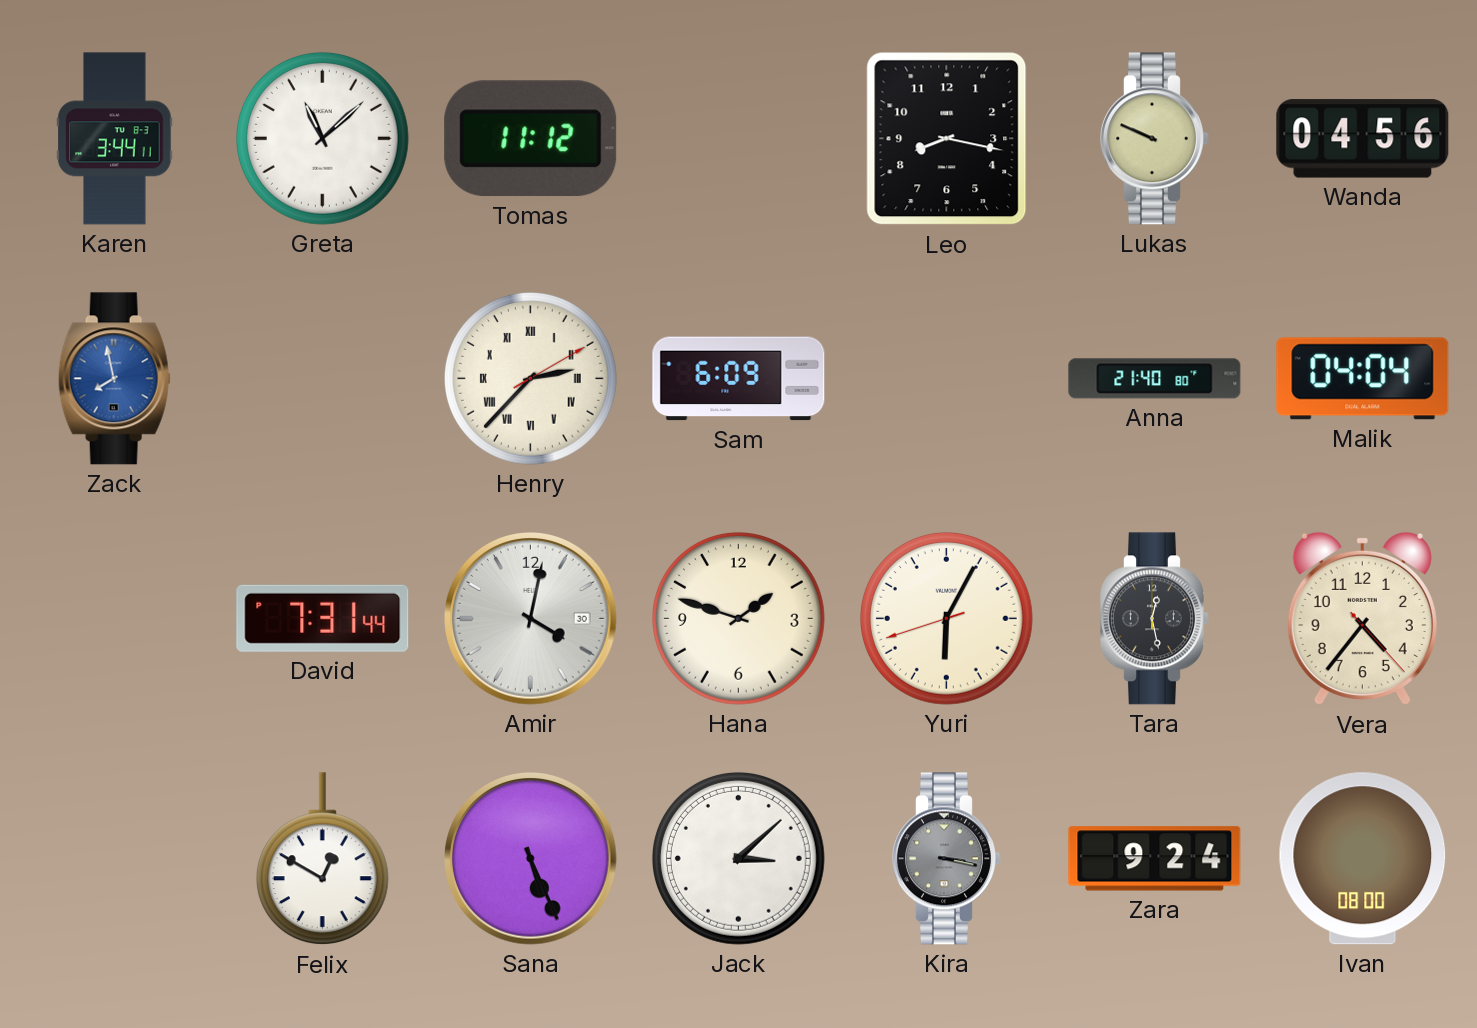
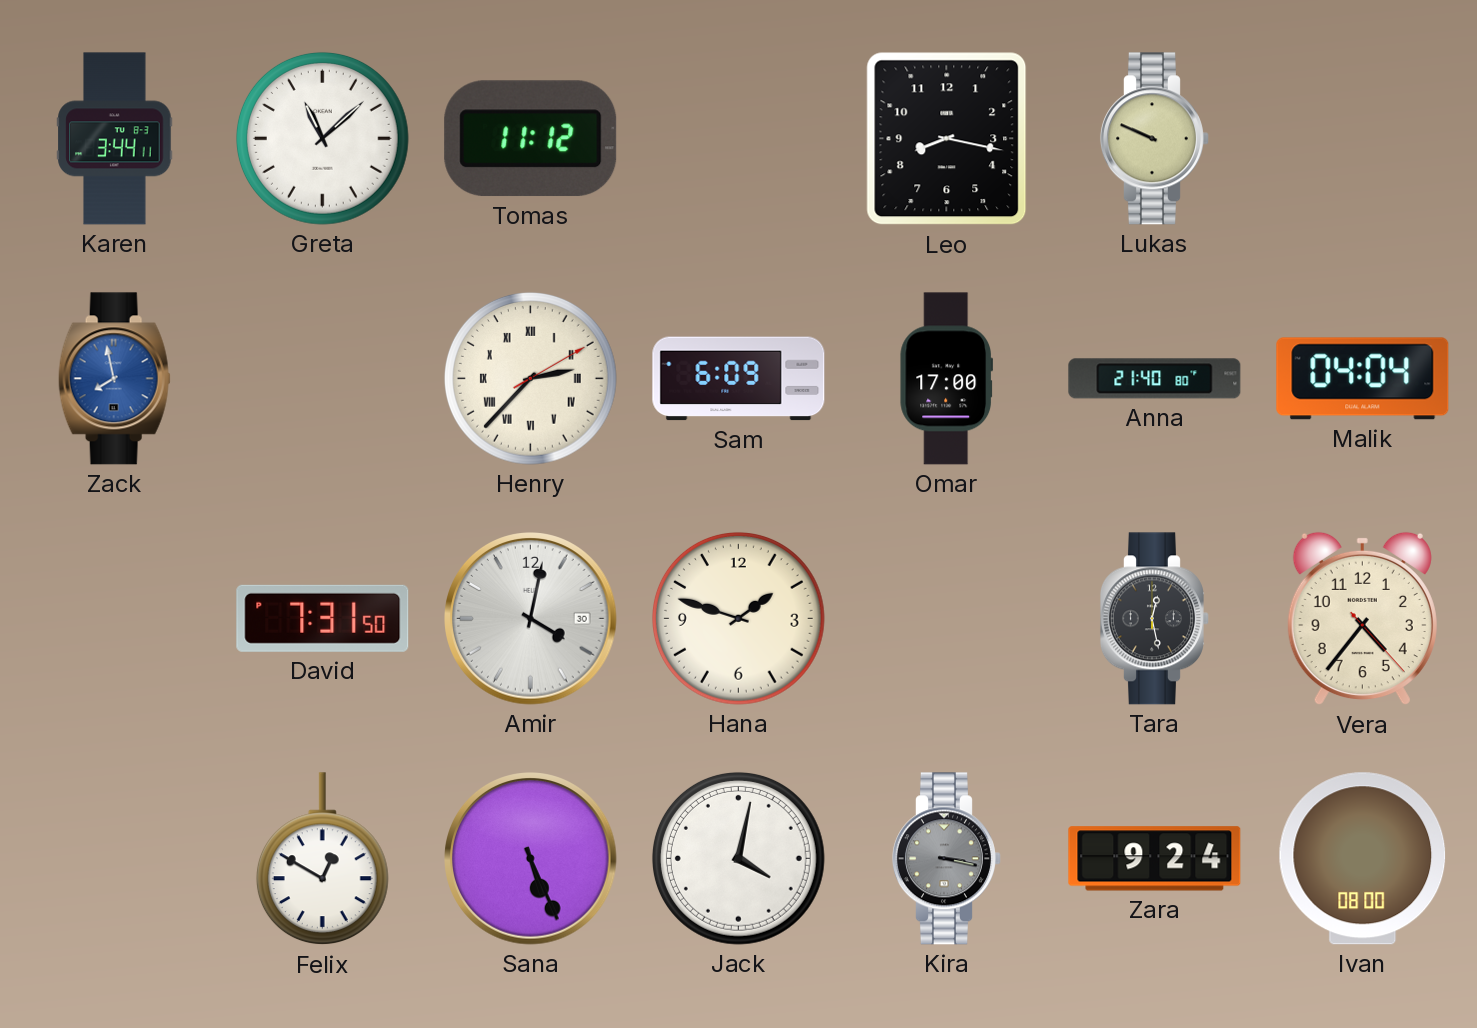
Wanda: 04:56 -> none (1363, 139)
Omar: none -> 17:00 (946, 379)
David: 7:31:44 -> 7:31:50 (323, 618)
Yuri: 6:04 -> none (946, 618)
Jack: 3:08 -> 4:02 (738, 858)
